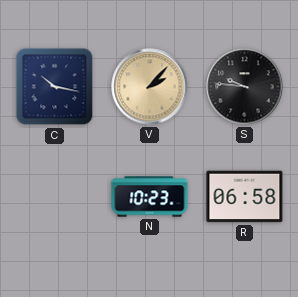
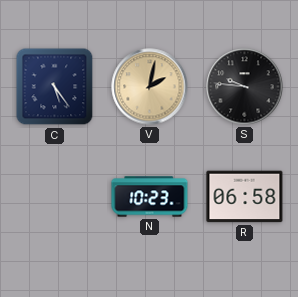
C: 10:17 -> 5:24 (55, 87)
V: 2:07 -> 2:02 (150, 87)
